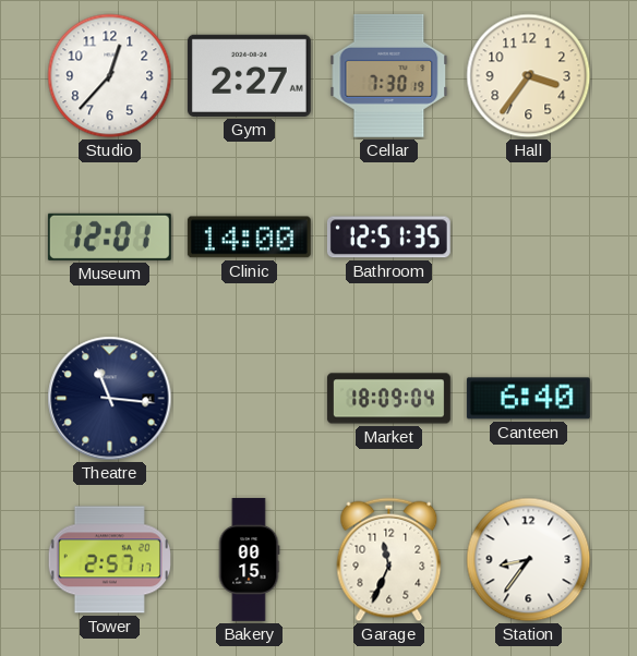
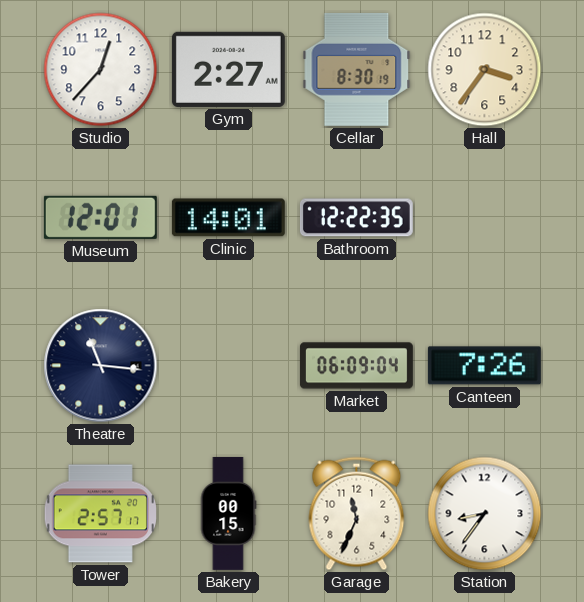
Cellar: 7:30 -> 8:30 (357, 69)
Clinic: 14:00 -> 14:01 (228, 218)
Bathroom: 12:51 -> 12:22 (356, 218)
Market: 18:09 -> 06:09 (356, 366)
Canteen: 6:40 -> 7:26 (484, 366)
